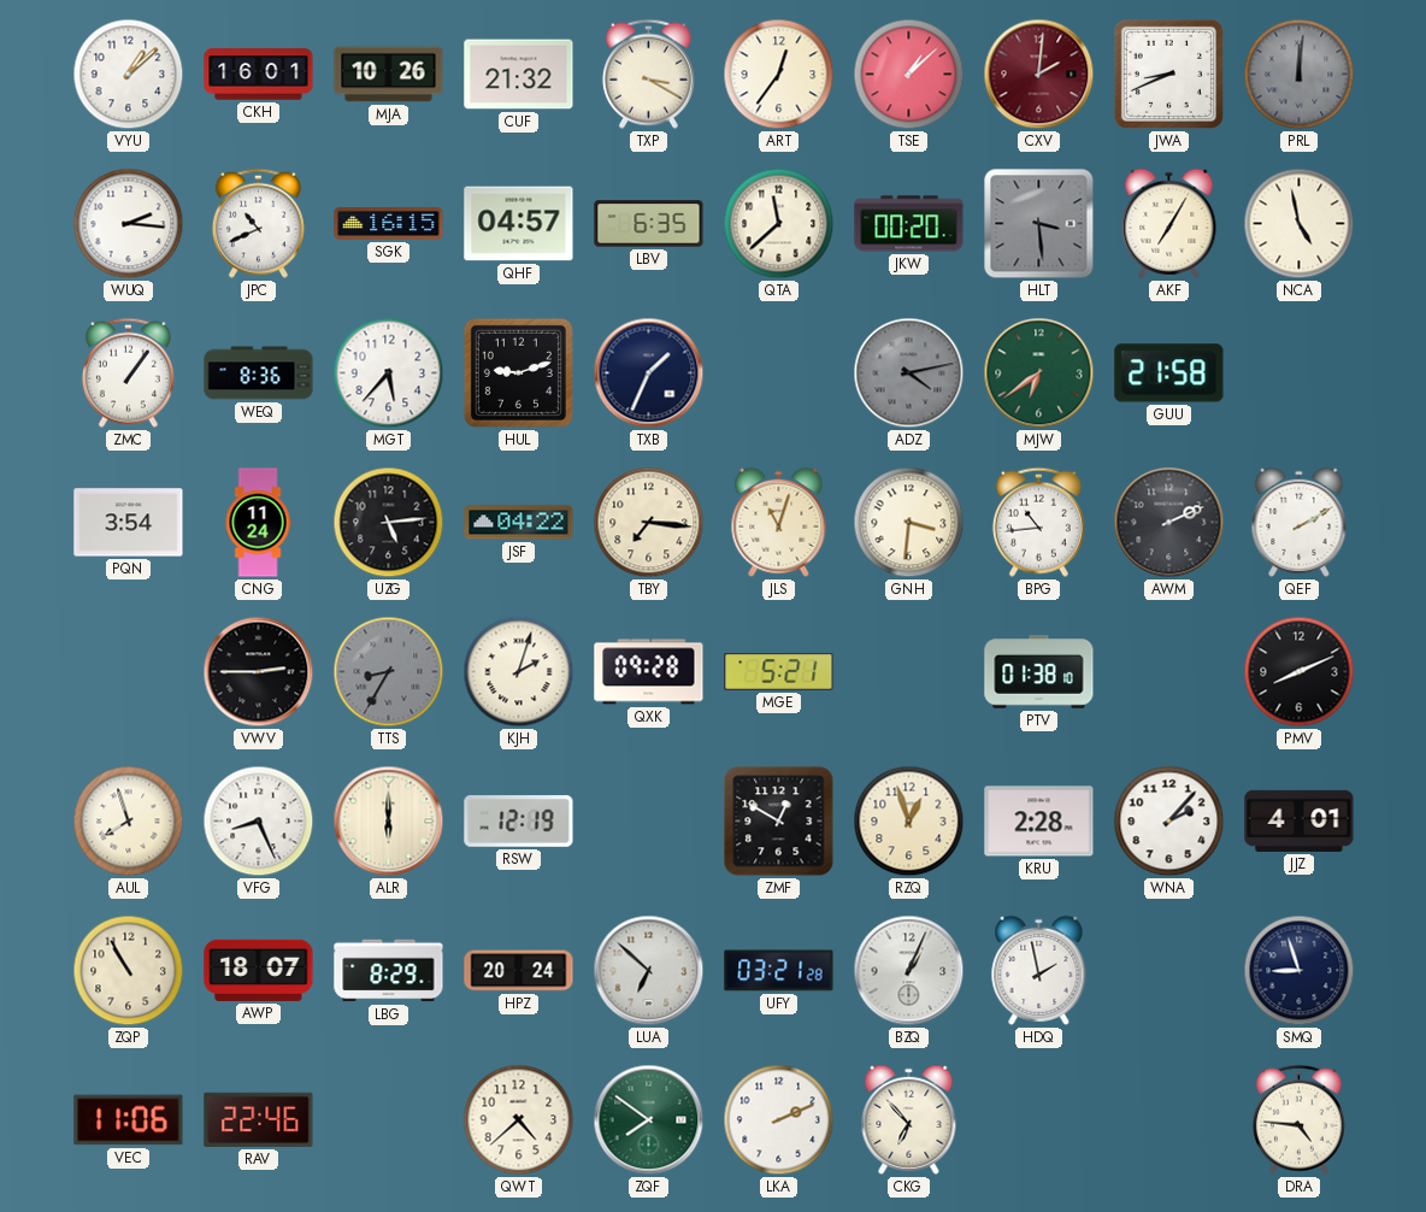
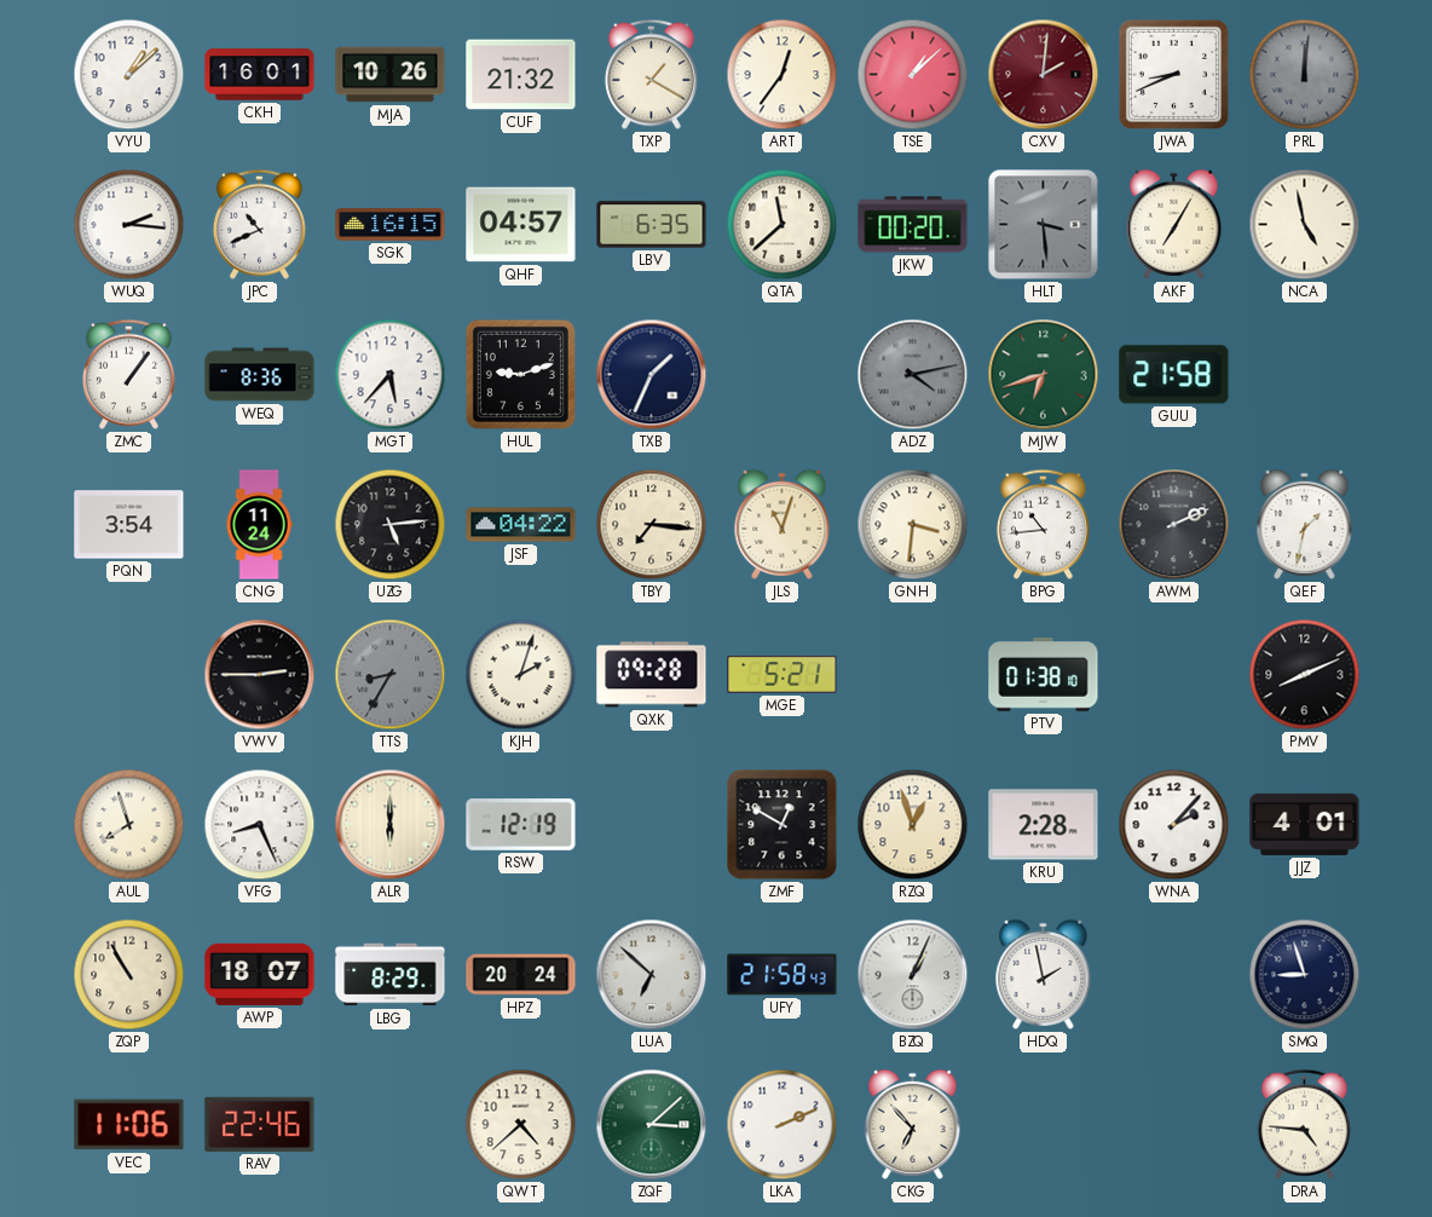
TXP: 3:20 -> 1:20 (651, 74)
MJW: 6:39 -> 6:42 (1044, 375)
QEF: 2:10 -> 1:32 (1305, 524)
UFY: 03:21 -> 21:58 (783, 975)
ZQF: 7:51 -> 3:08 (652, 1125)
